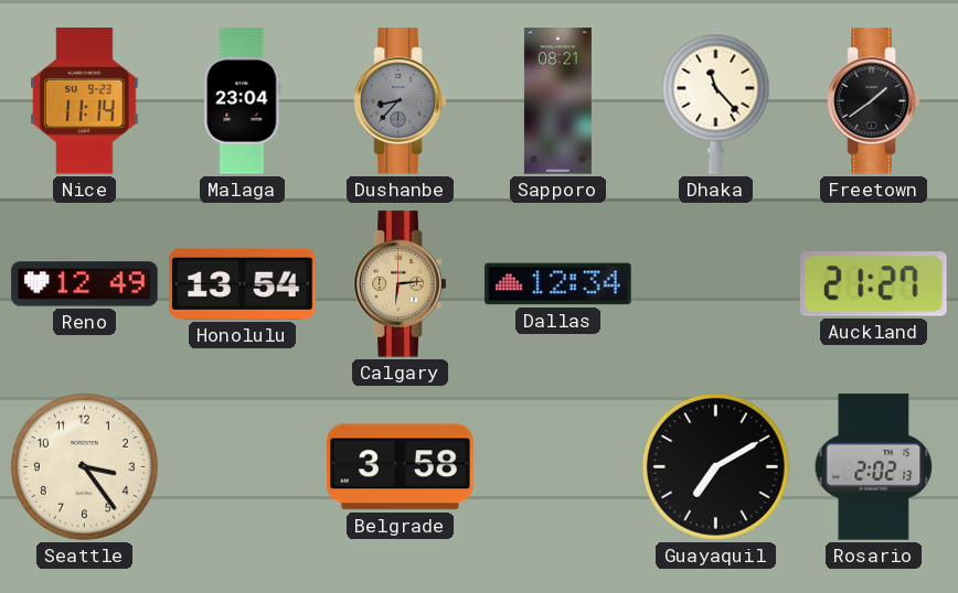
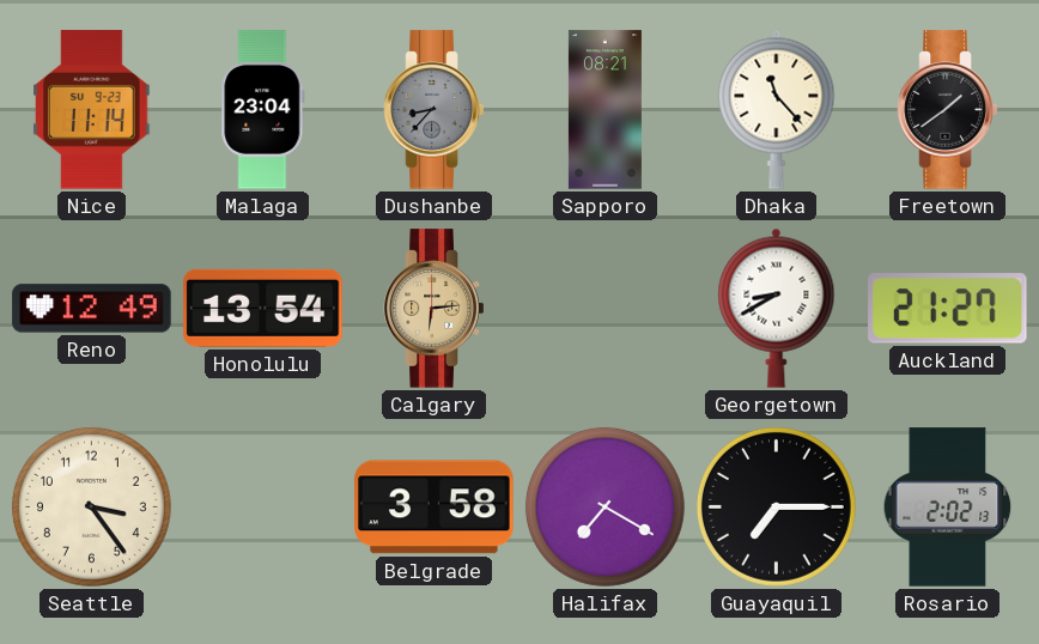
Dallas: 12:34 -> none (558, 284)
Georgetown: none -> 8:40 (777, 308)
Halifax: none -> 7:20 (604, 506)
Guayaquil: 7:10 -> 7:15 (776, 506)
